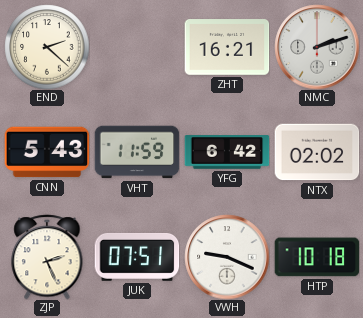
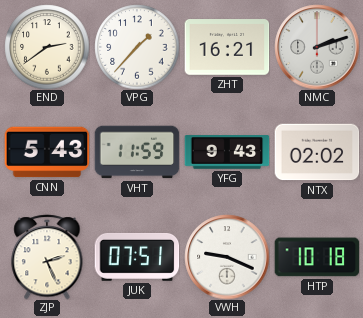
END: 2:22 -> 2:39 (47, 47)
VPG: none -> 1:37 (137, 47)
YFG: 6:42 -> 9:43 (227, 152)
